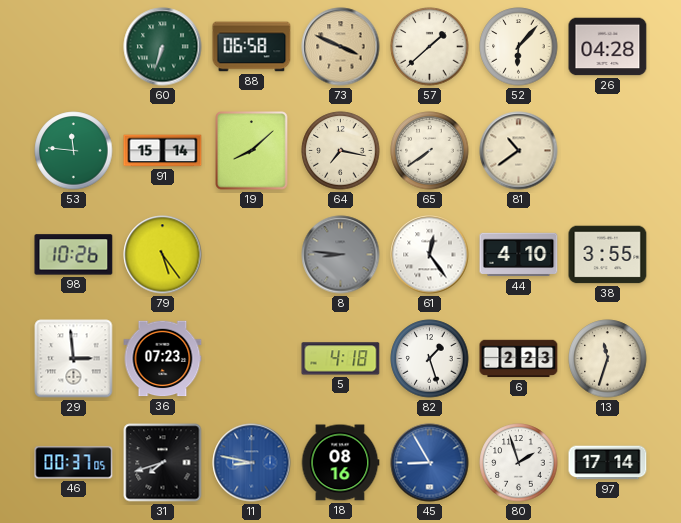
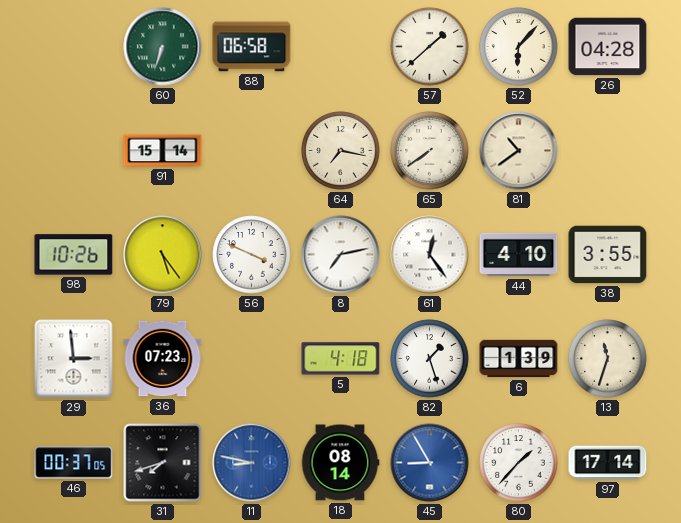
73: 3:49 -> none (341, 47)
53: 11:46 -> none (74, 151)
19: 8:08 -> none (252, 151)
56: none -> 3:49 (252, 255)
8: 8:46 -> 7:13 (341, 255)
8 dial: grey -> white (341, 255)
6: 2:23 -> 1:39 (519, 359)
18: 08:16 -> 08:14 (340, 463)
80: 1:57 -> 1:37 (519, 463)
